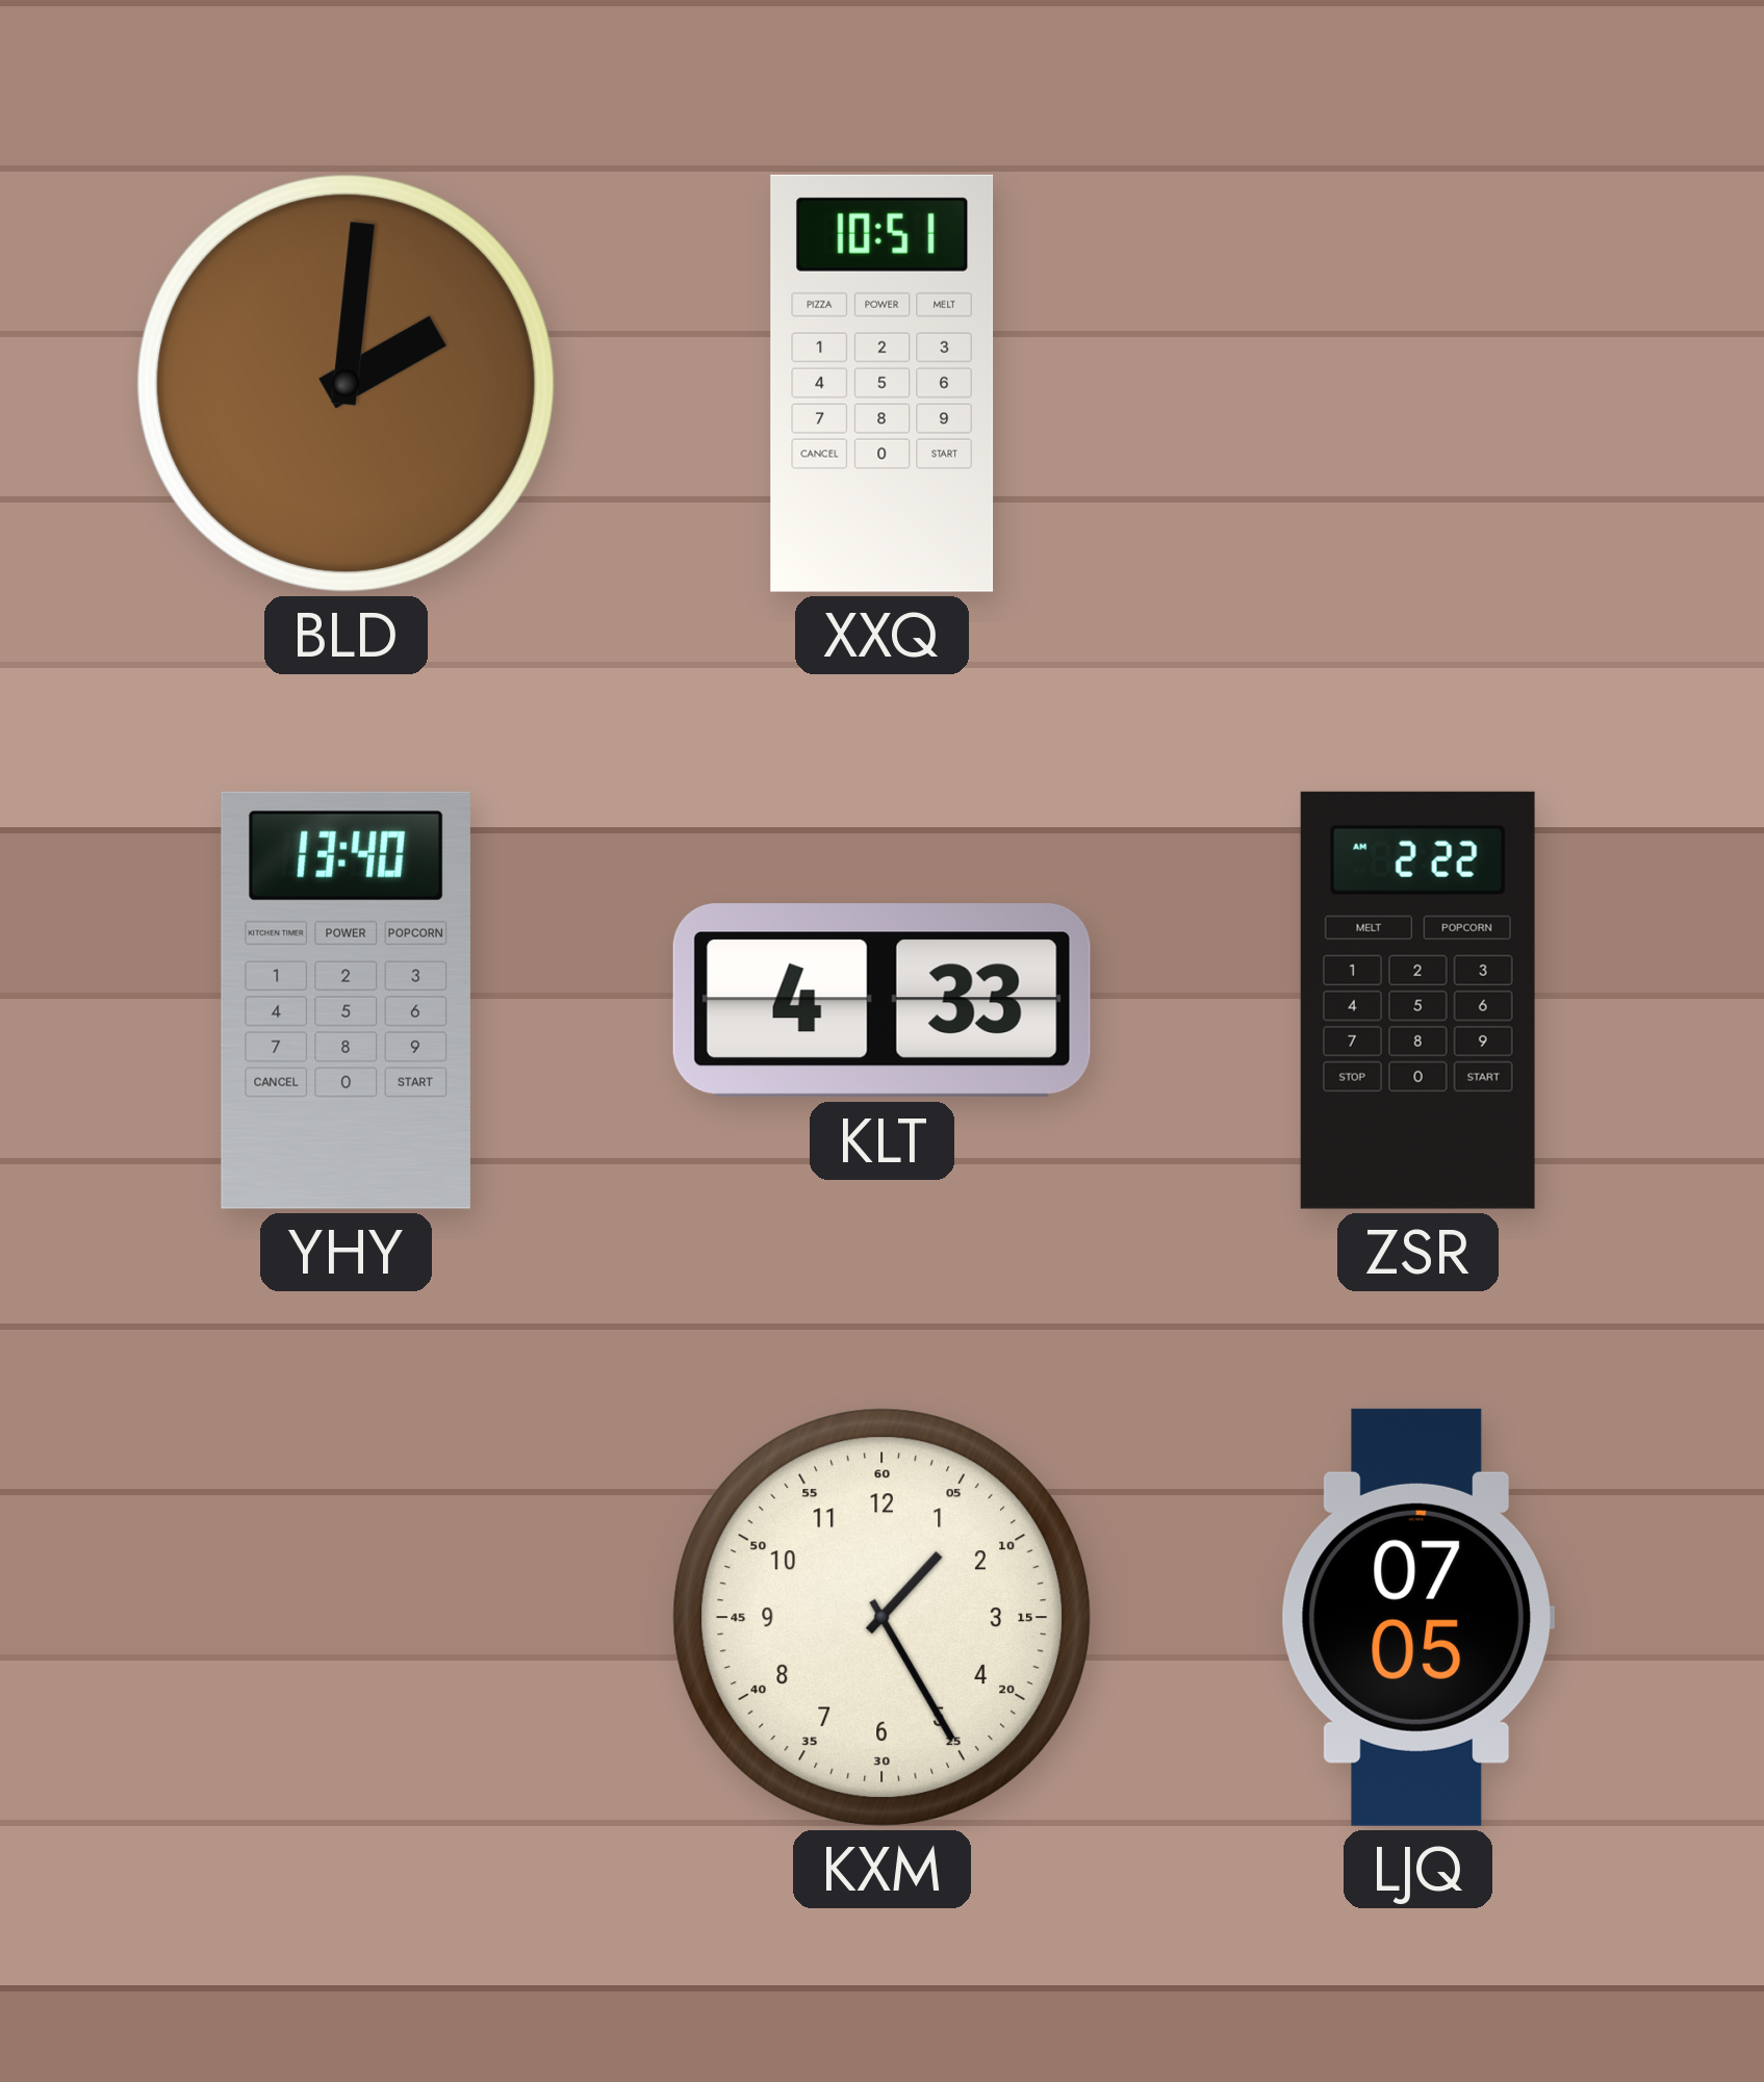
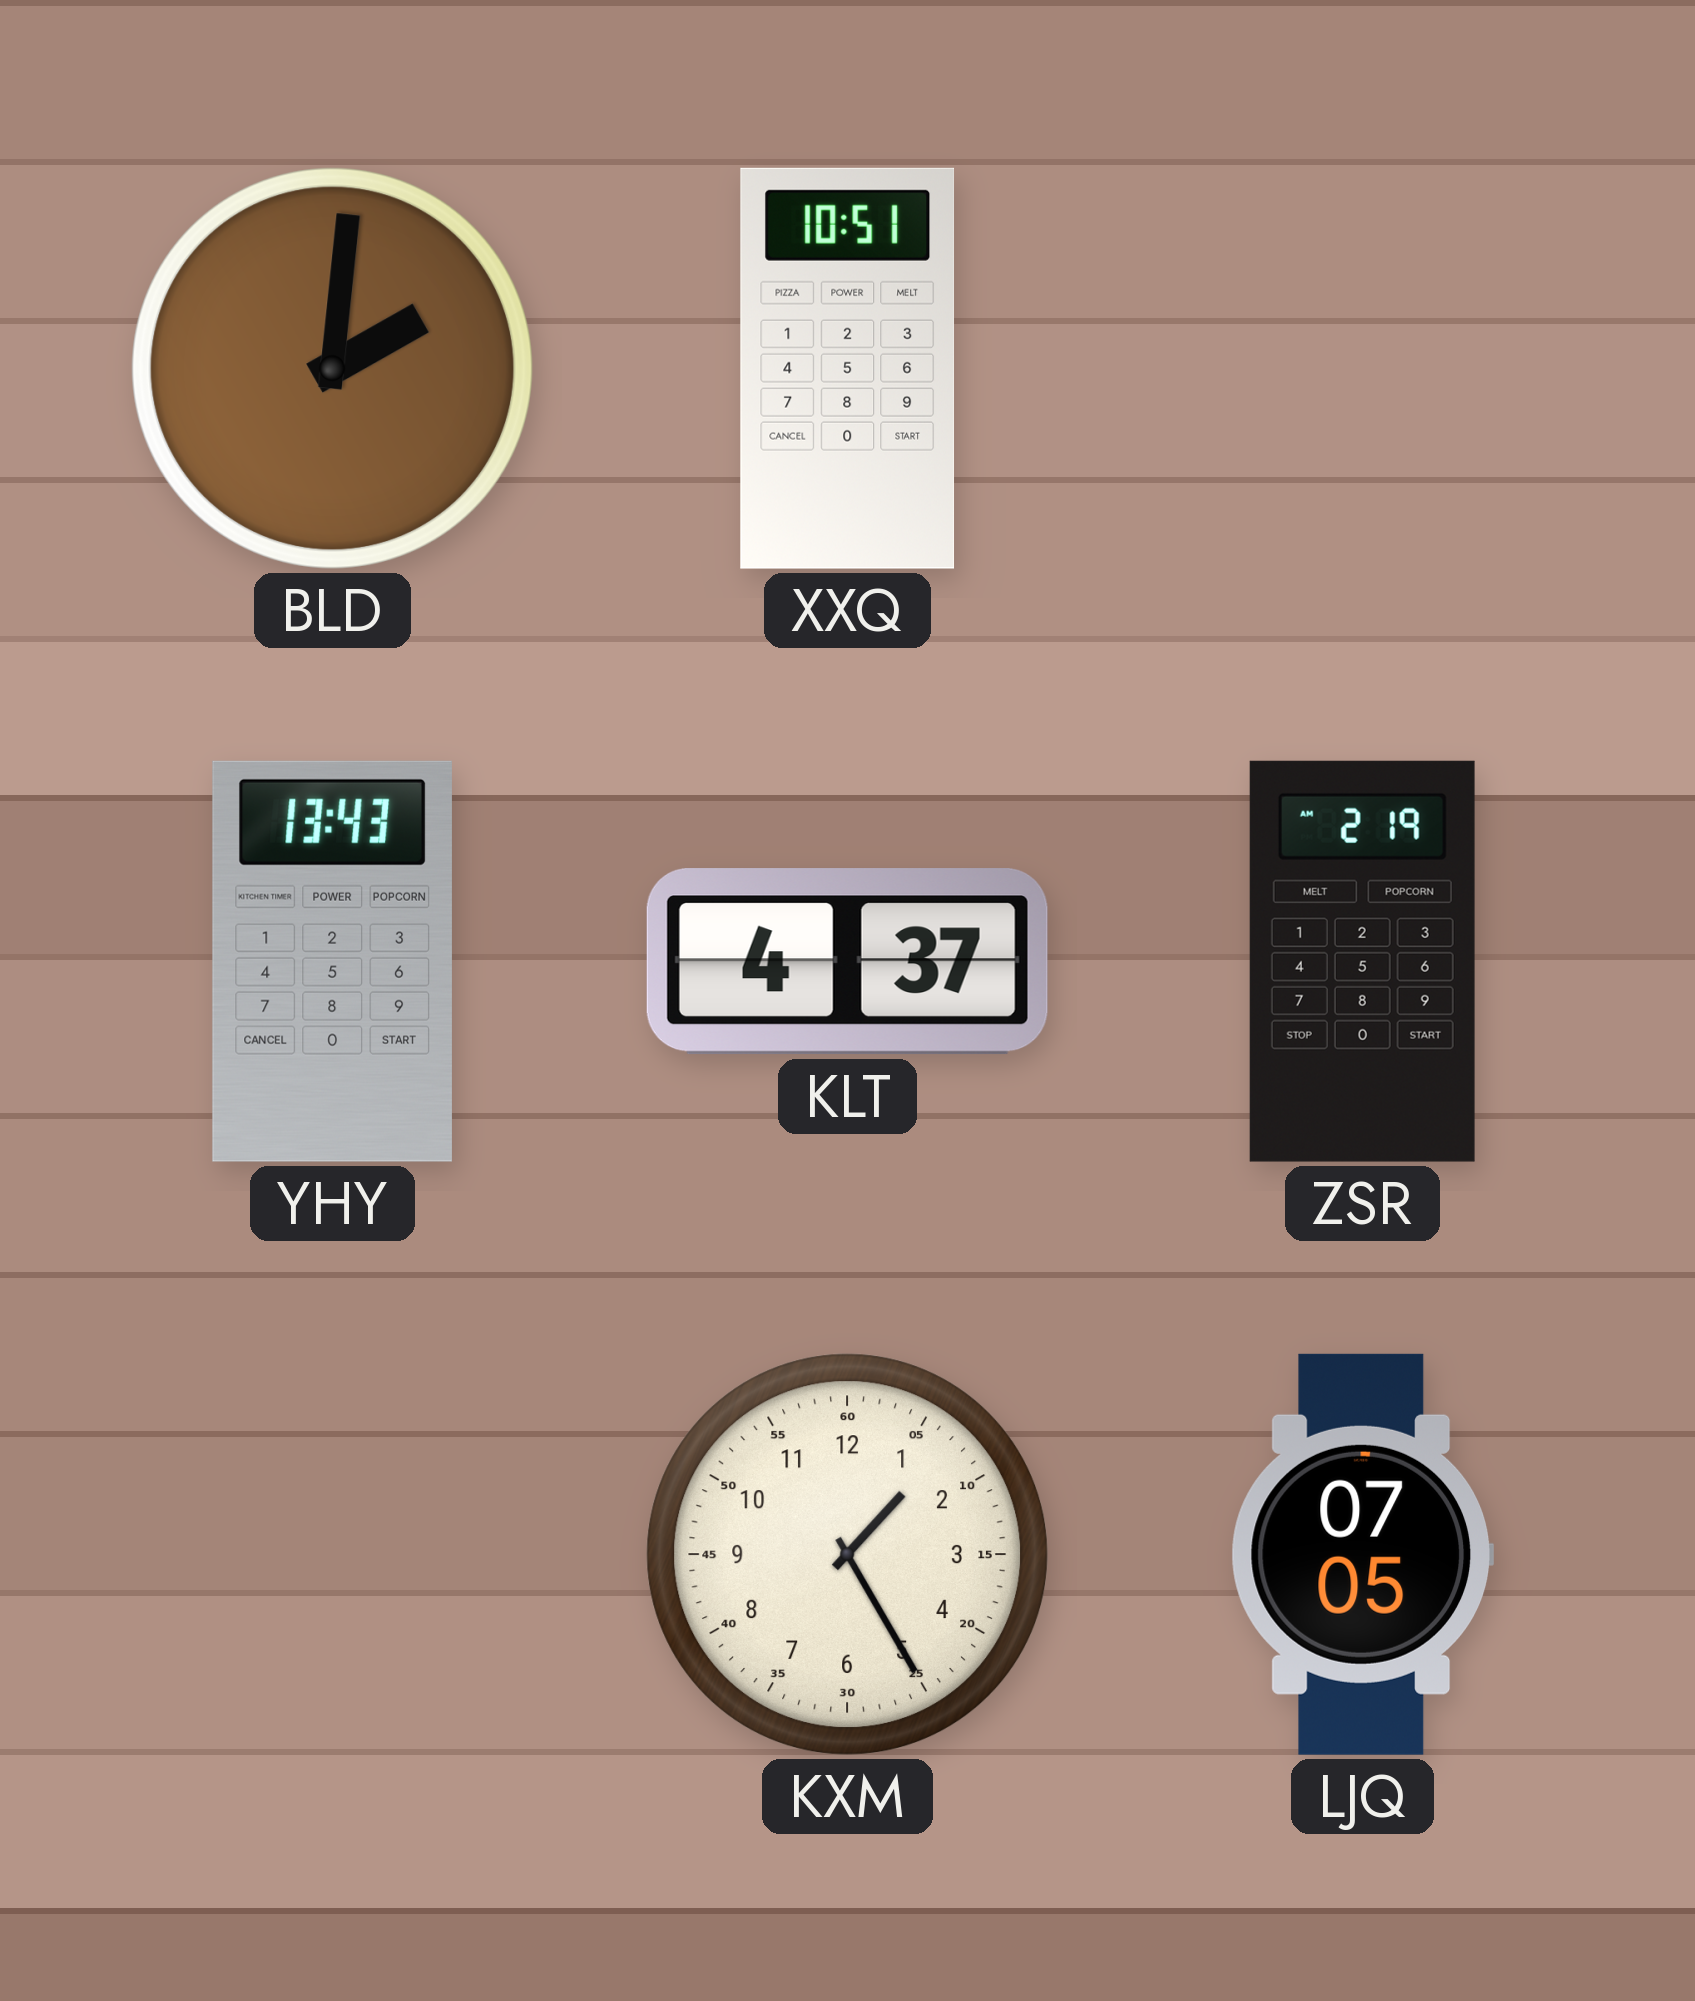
YHY: 13:40 -> 13:43 (332, 961)
KLT: 4:33 -> 4:37 (847, 962)
ZSR: 2:22 -> 2:19 (1362, 961)
